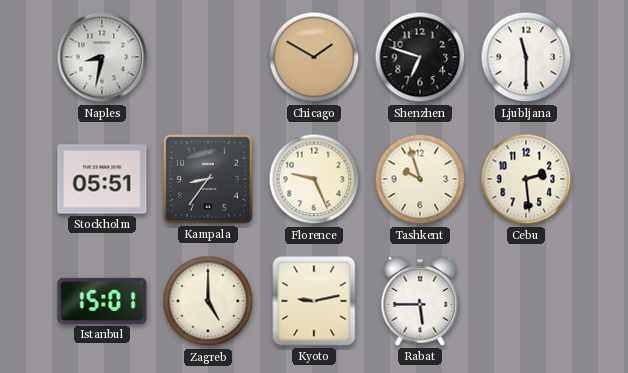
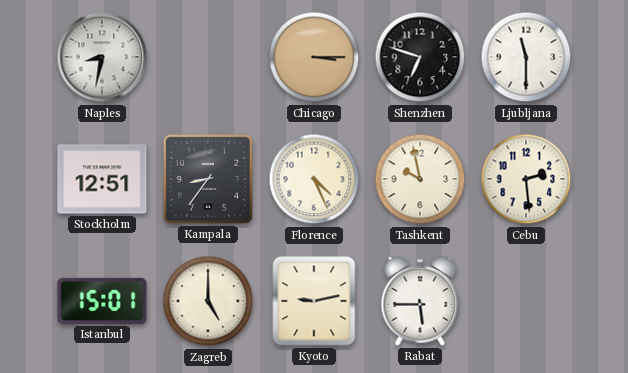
Chicago: 1:50 -> 3:15 (314, 57)
Stockholm: 05:51 -> 12:51 (102, 179)
Florence: 9:26 -> 4:26 (314, 179)
Tashkent: 9:57 -> 9:58 (420, 179)
